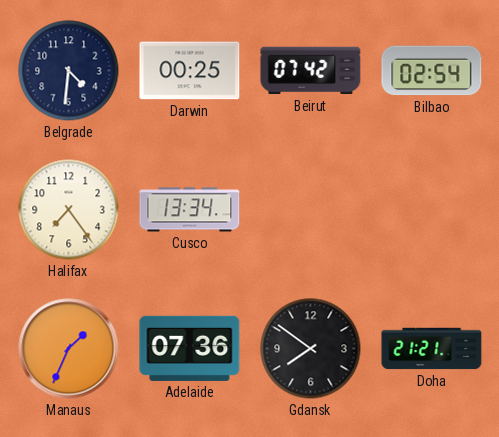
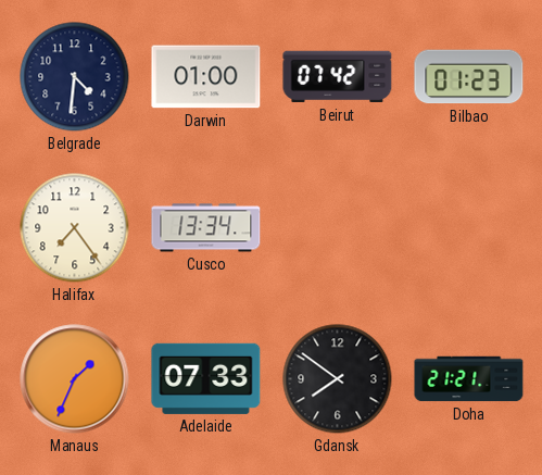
Darwin: 00:25 -> 01:00 (206, 77)
Bilbao: 02:54 -> 01:23 (469, 77)
Adelaide: 07:36 -> 07:33 (206, 378)
